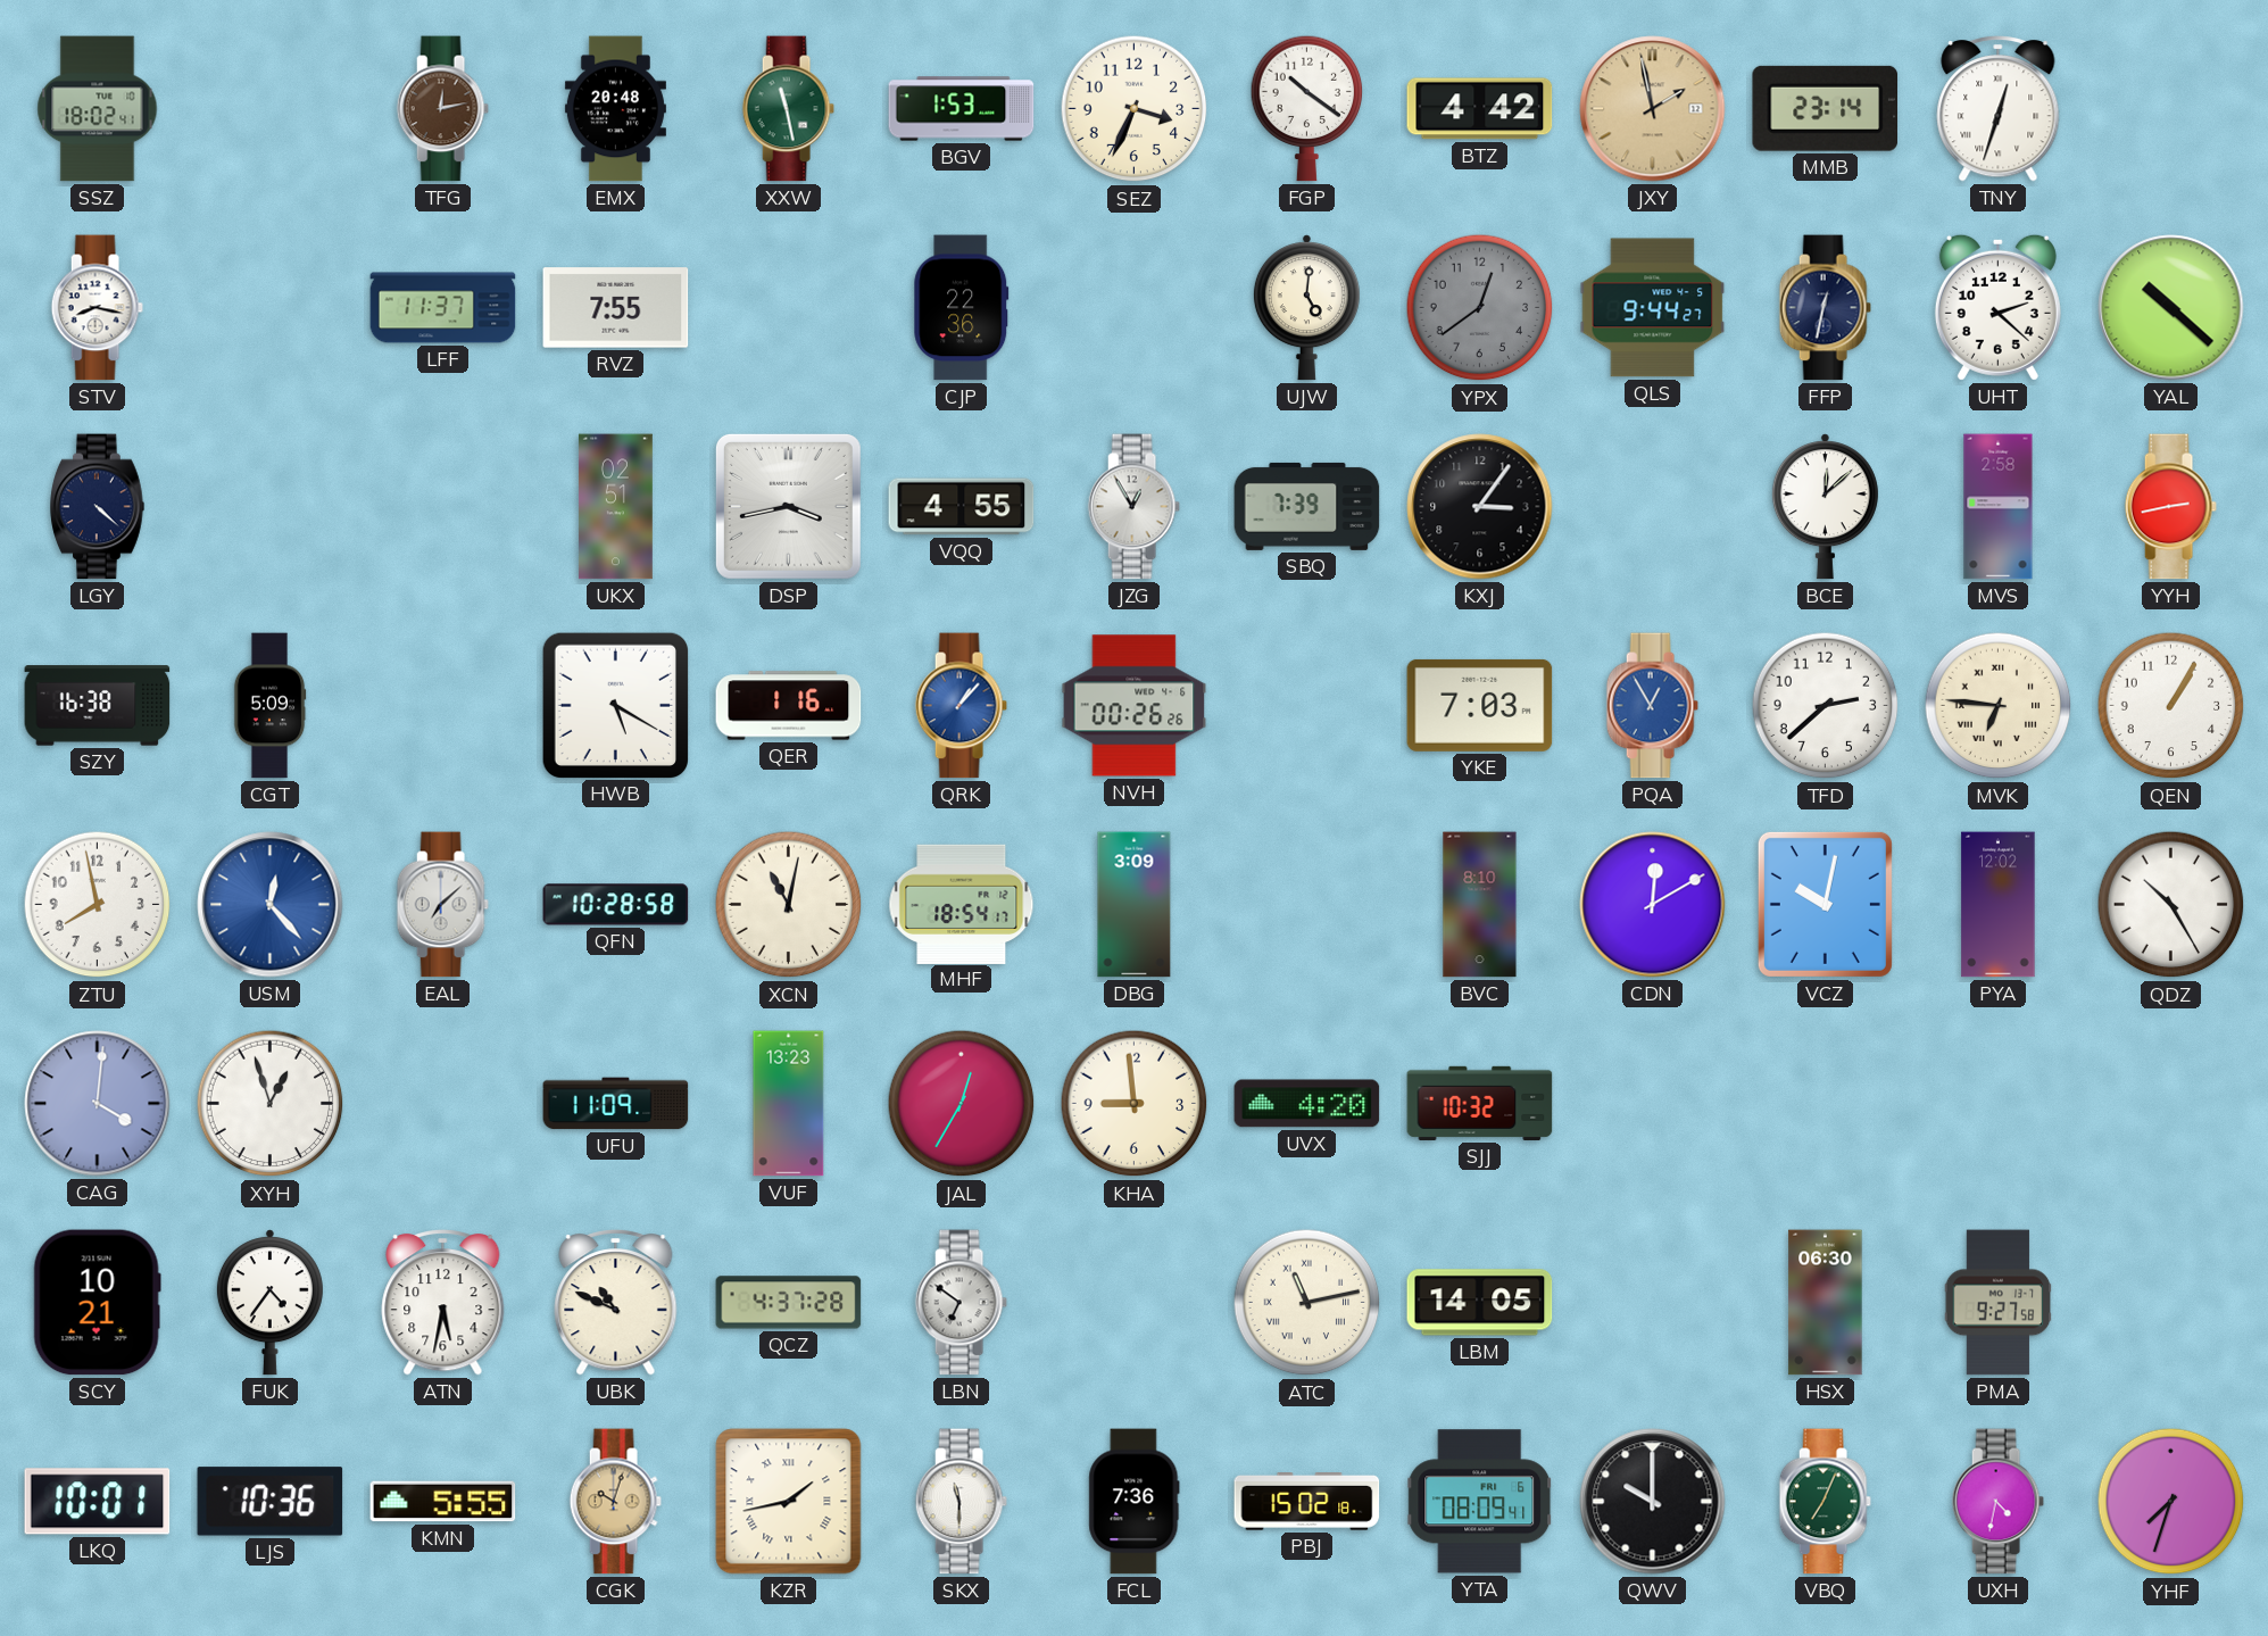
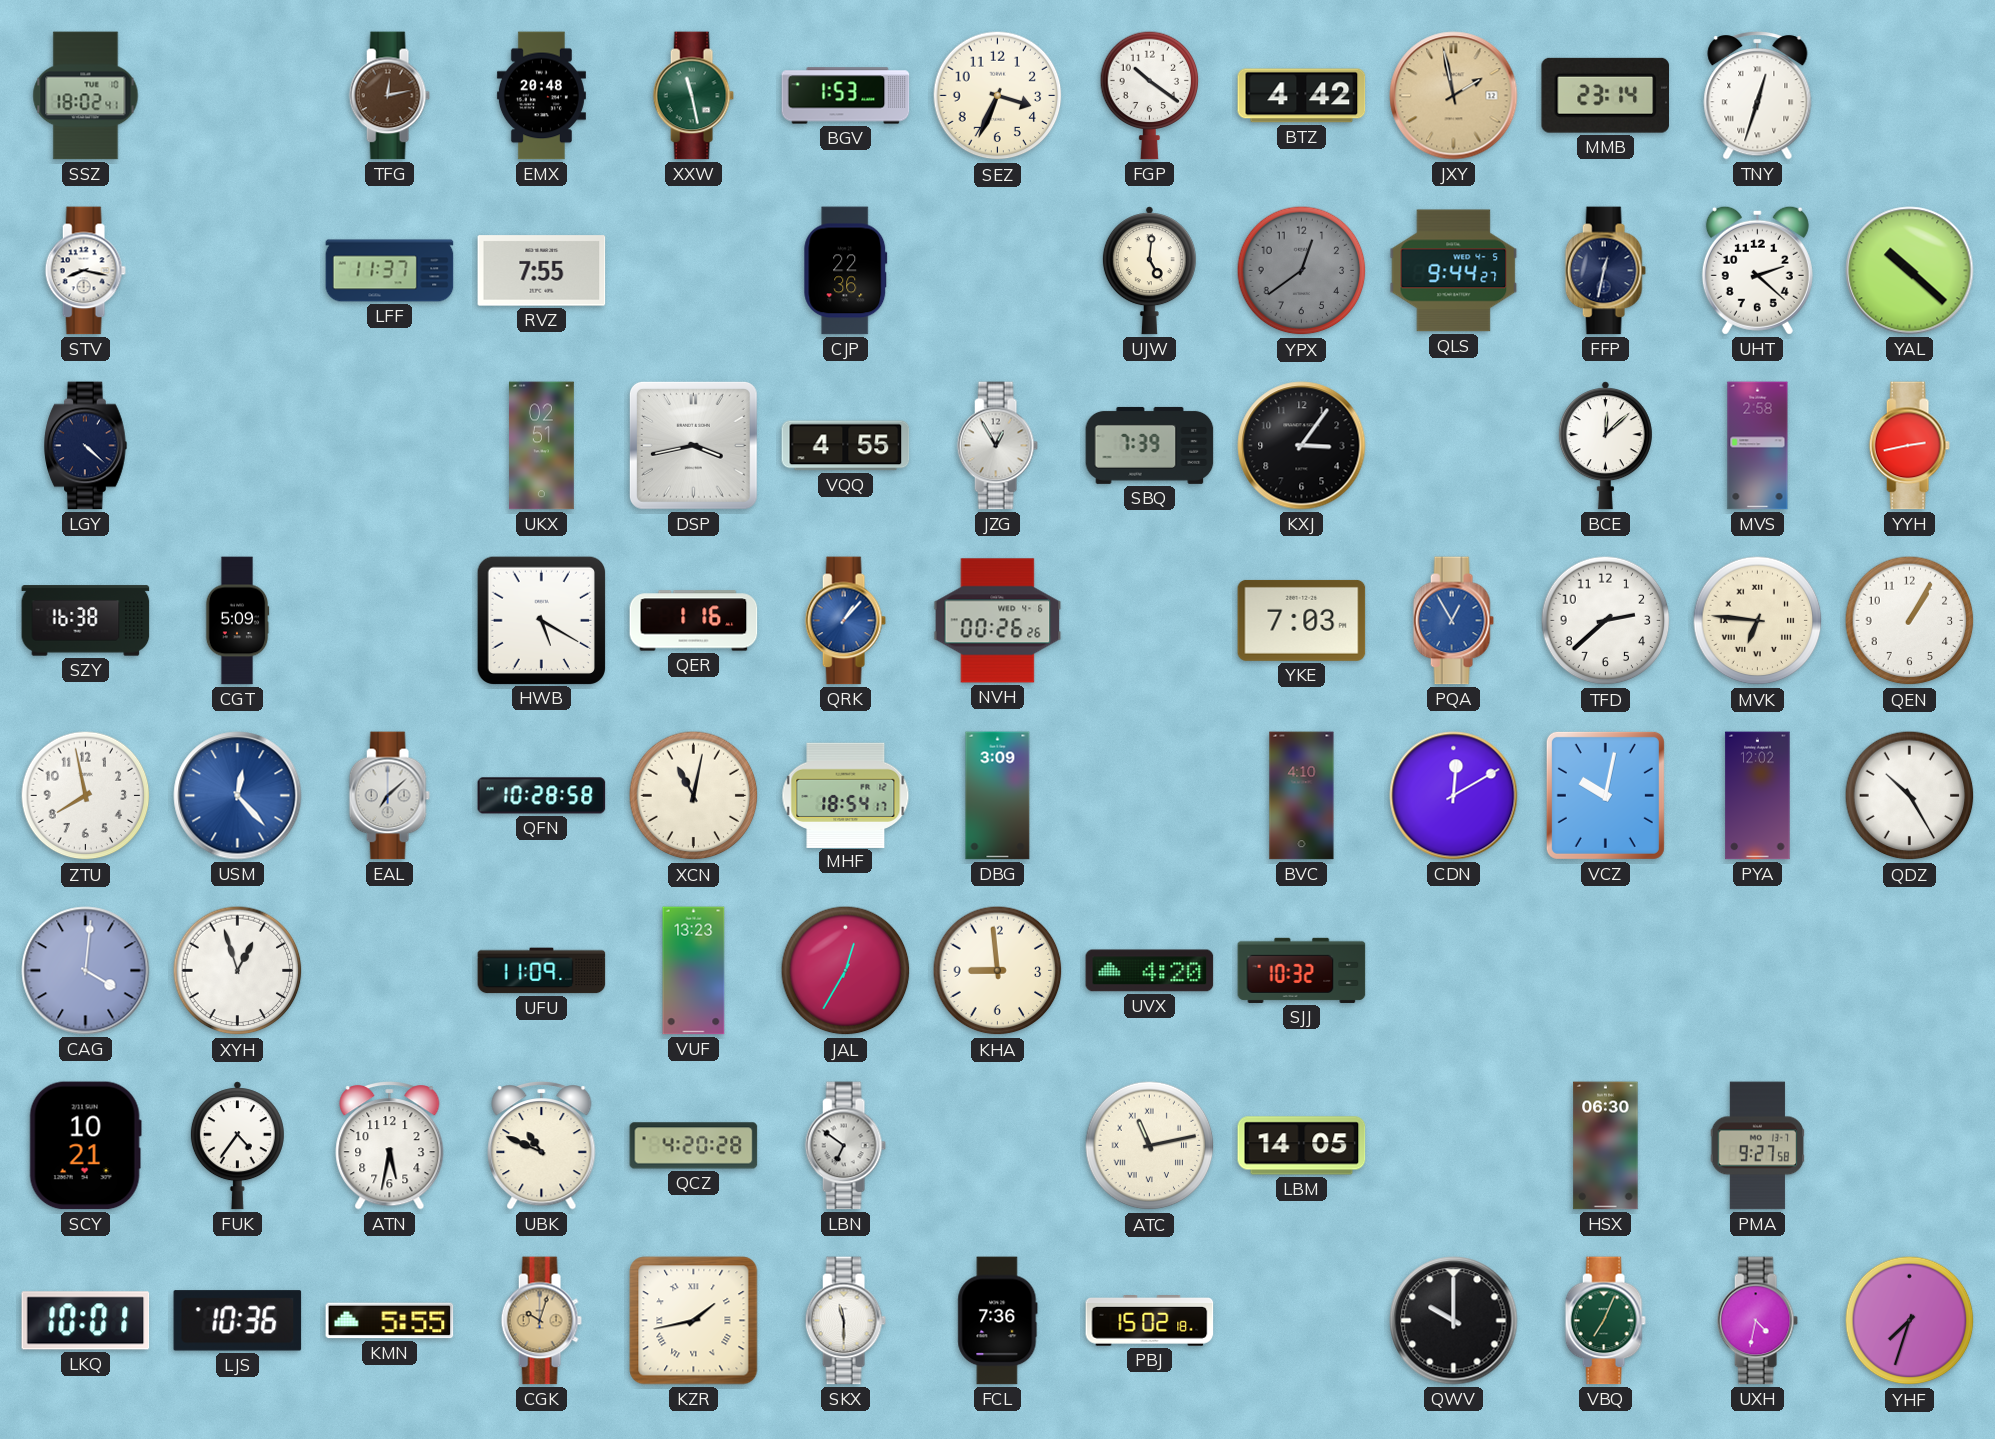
BVC: 8:10 -> 4:10 (1302, 796)
QCZ: 4:37 -> 4:20 (694, 1146)
YTA: 08:09 -> none (1480, 1502)
